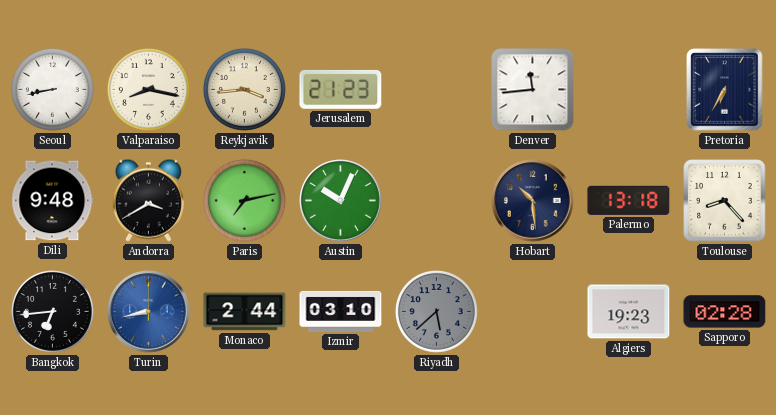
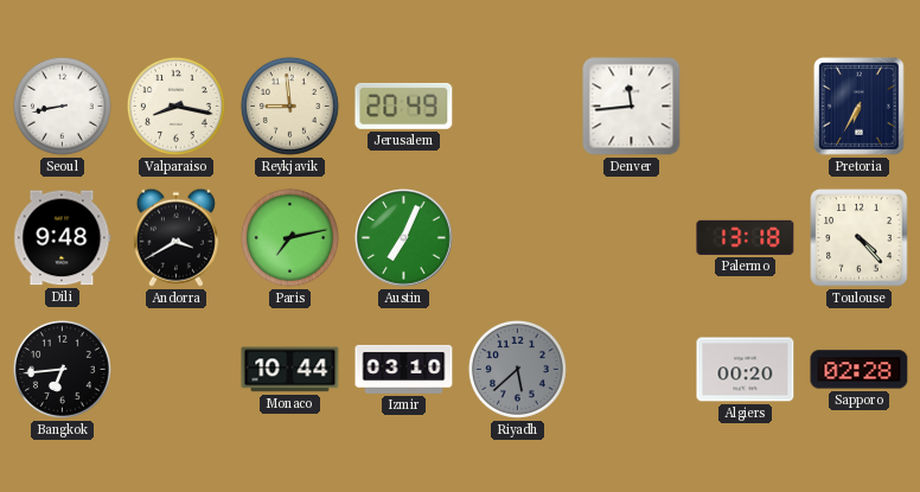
Reykjavik: 3:44 -> 8:59 (289, 106)
Jerusalem: 21:23 -> 20:49 (404, 106)
Austin: 10:04 -> 7:04 (404, 238)
Hobart: 10:29 -> none (533, 201)
Toulouse: 8:23 -> 4:23 (860, 238)
Turin: 8:43 -> none (149, 312)
Monaco: 2:44 -> 10:44 (290, 370)
Algiers: 19:23 -> 00:20 (746, 370)
